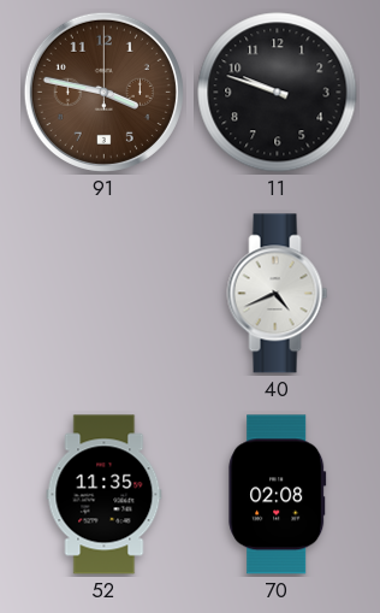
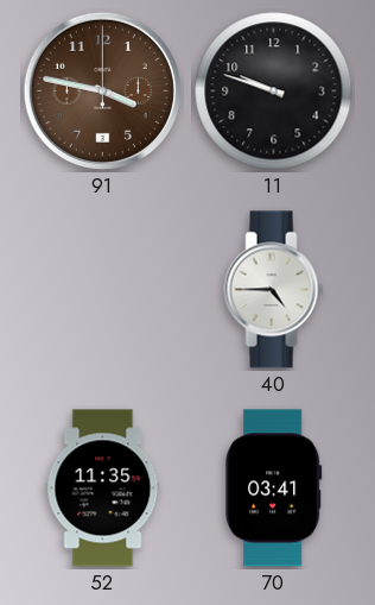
40: 4:41 -> 4:45 (274, 290)
70: 02:08 -> 03:41 (274, 489)
